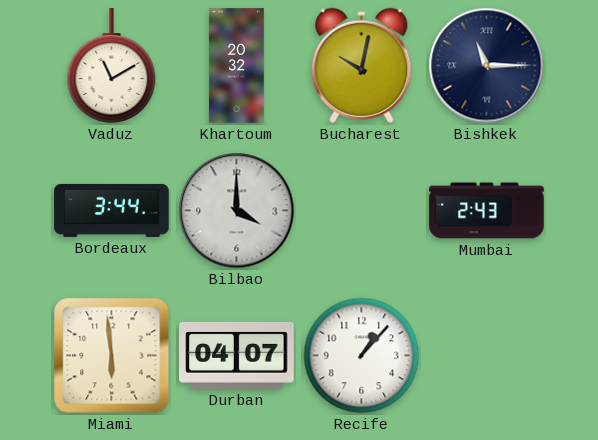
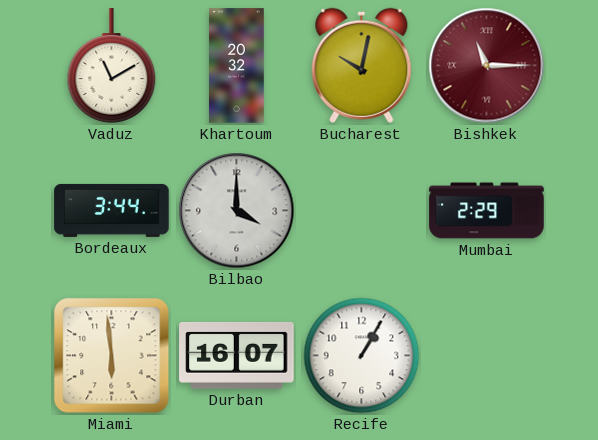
Bishkek dial: navy -> burgundy (487, 66)
Mumbai: 2:43 -> 2:29 (487, 211)
Durban: 04:07 -> 16:07 (237, 355)
Recife: 1:07 -> 1:05 (362, 356)
